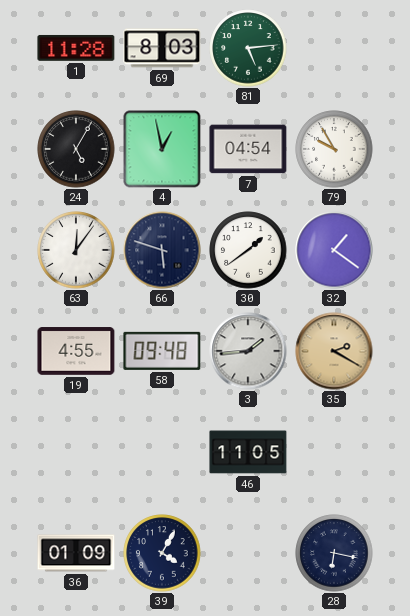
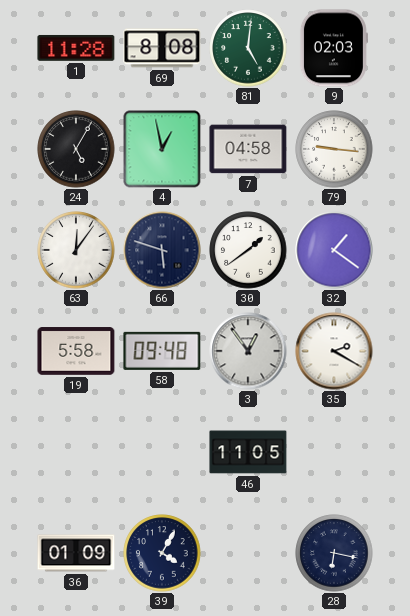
69: 8:03 -> 8:08 (162, 48)
81: 5:14 -> 5:01 (248, 48)
9: none -> 02:03 (334, 48)
7: 04:54 -> 04:58 (248, 149)
79: 9:55 -> 9:16 (334, 149)
19: 4:55 -> 5:58 (76, 351)
3: 1:44 -> 12:54 (248, 351)
35 dial: champagne -> white (334, 351)
